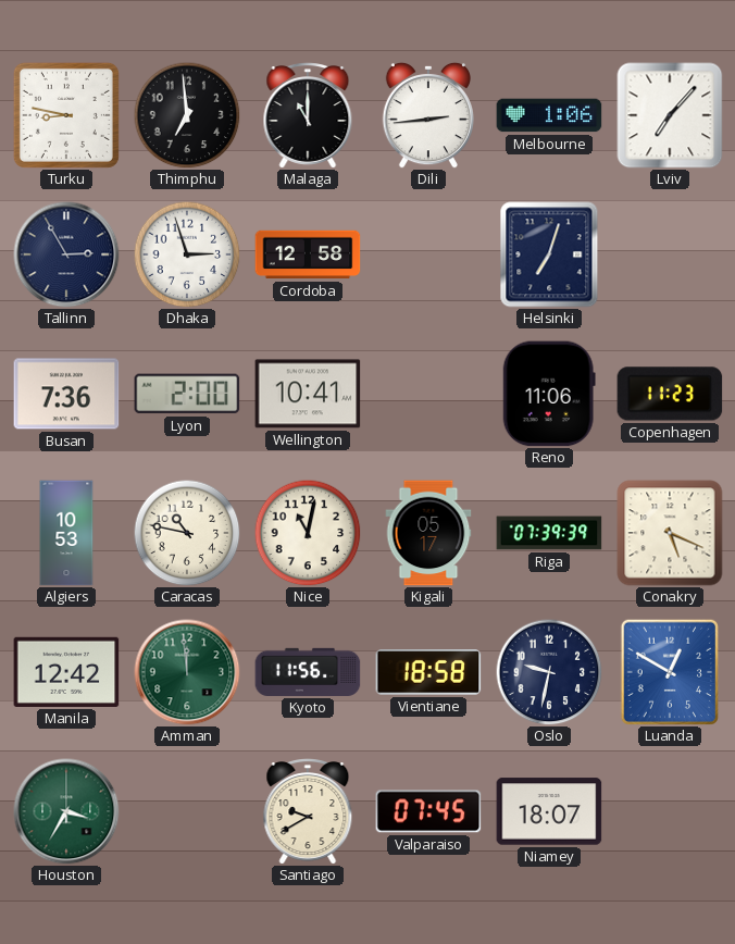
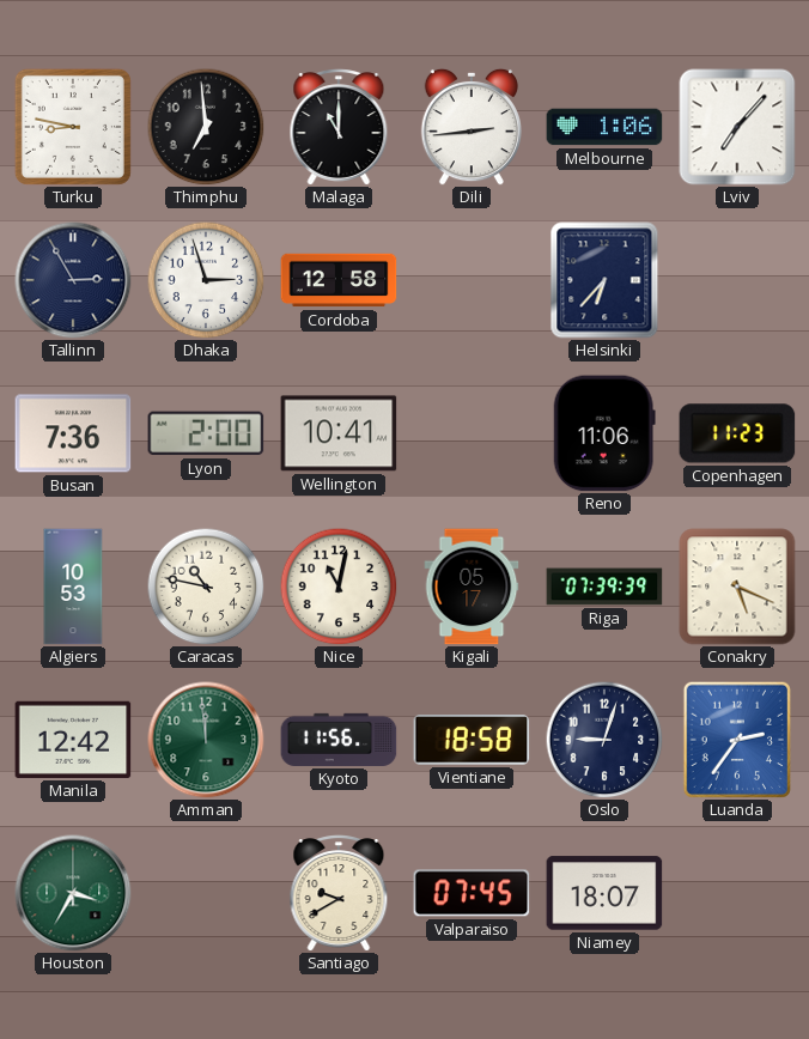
Helsinki: 7:03 -> 6:37 (604, 280)
Oslo: 9:32 -> 9:03 (604, 740)
Luanda: 12:50 -> 2:36 (736, 739)
